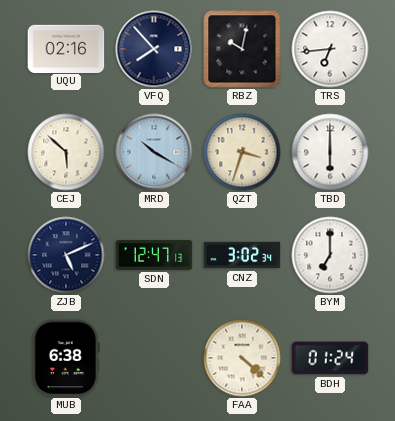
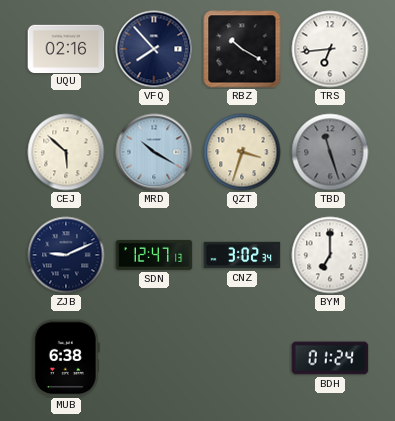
RBZ: 10:02 -> 10:20 (242, 49)
TBD: 6:00 -> 11:27 (330, 152)
TBD dial: white -> grey (330, 152)
ZJB: 5:11 -> 9:11 (66, 255)
FAA: 4:22 -> none (242, 358)
